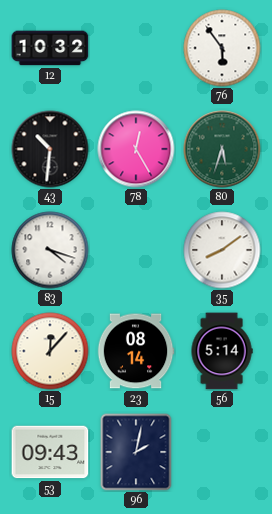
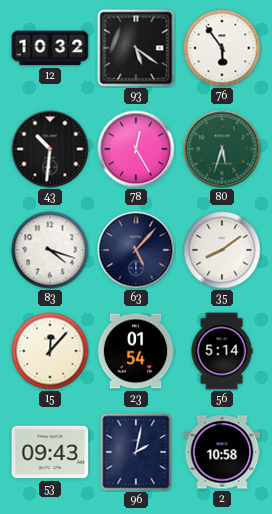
93: none -> 5:21 (136, 48)
63: none -> 5:07 (136, 250)
23: 08:14 -> 01:54 (136, 351)
2: none -> 10:58 (222, 452)
